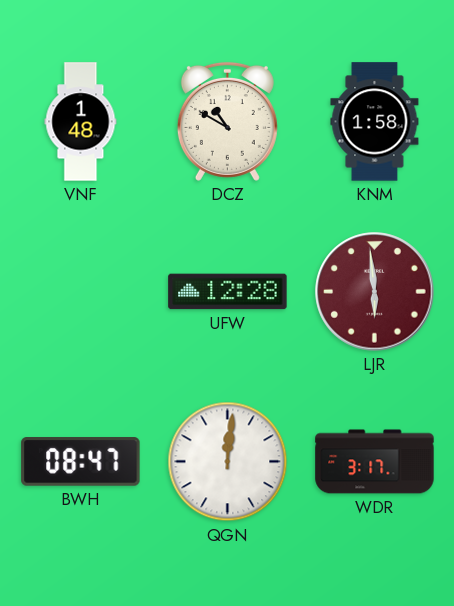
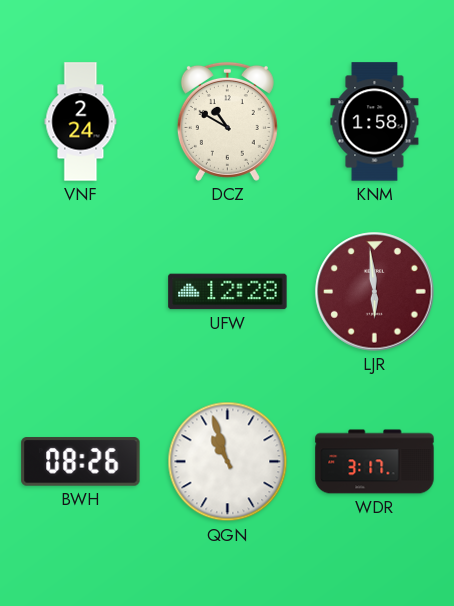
VNF: 1:48 -> 2:24 (81, 122)
BWH: 08:47 -> 08:26 (81, 462)
QGN: 12:01 -> 10:57 (228, 462)
